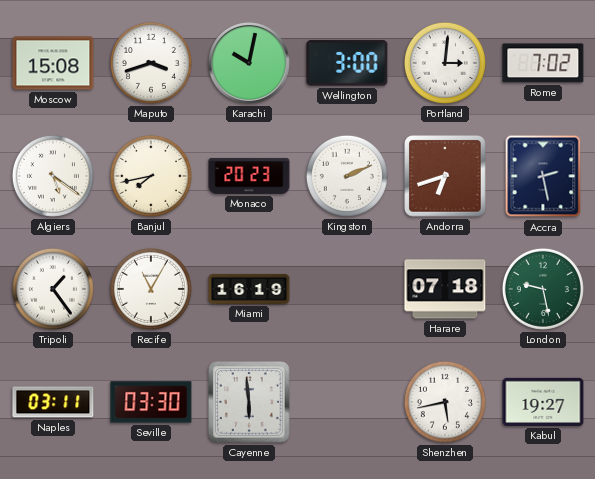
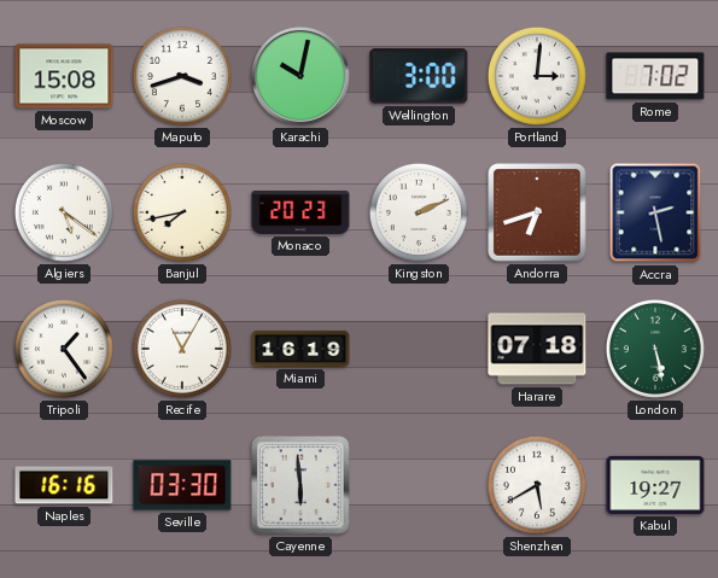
London: 9:28 -> 5:28 (655, 349)
Naples: 03:11 -> 16:16 (64, 485)
Shenzhen: 5:43 -> 5:40 (537, 485)
